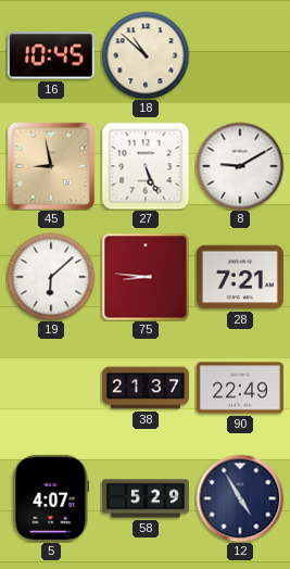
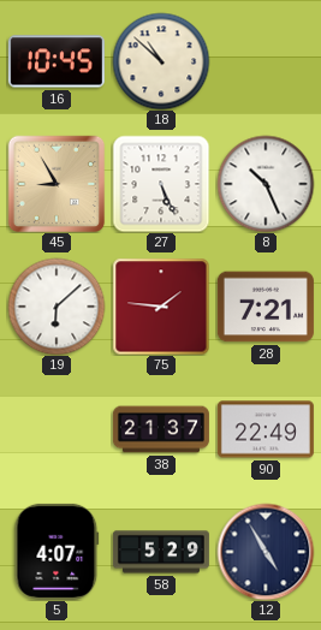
45: 8:58 -> 8:55 (57, 184)
8: 9:10 -> 10:26 (266, 184)
75: 8:46 -> 1:46 (161, 307)
